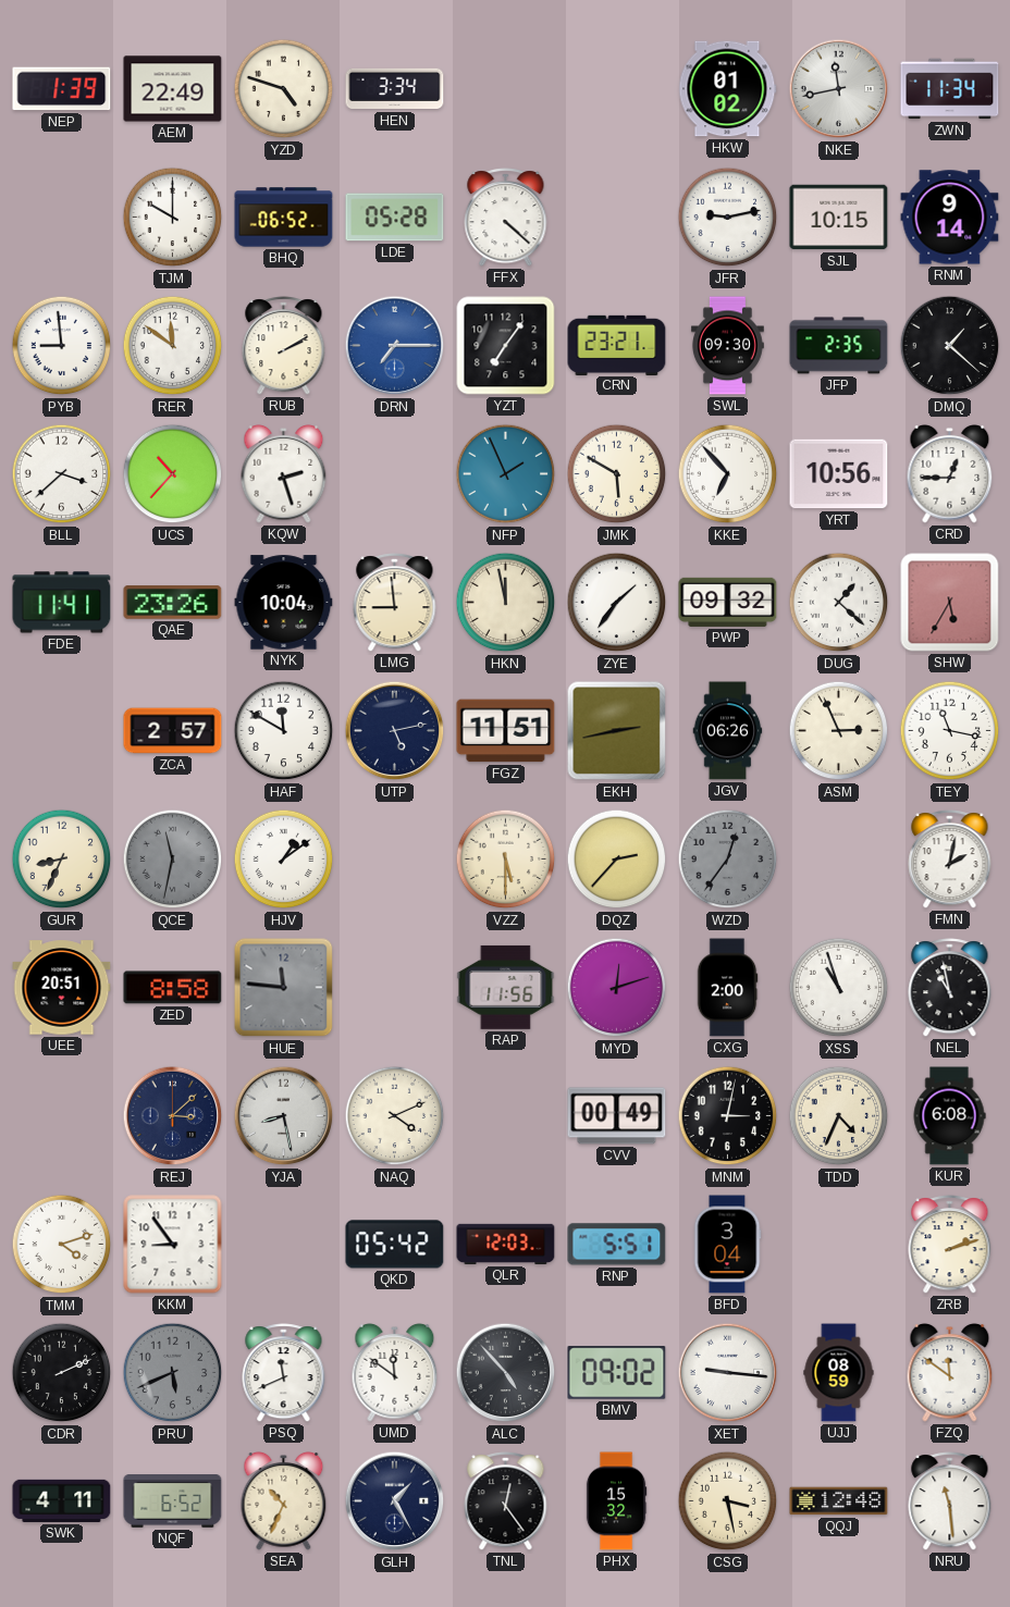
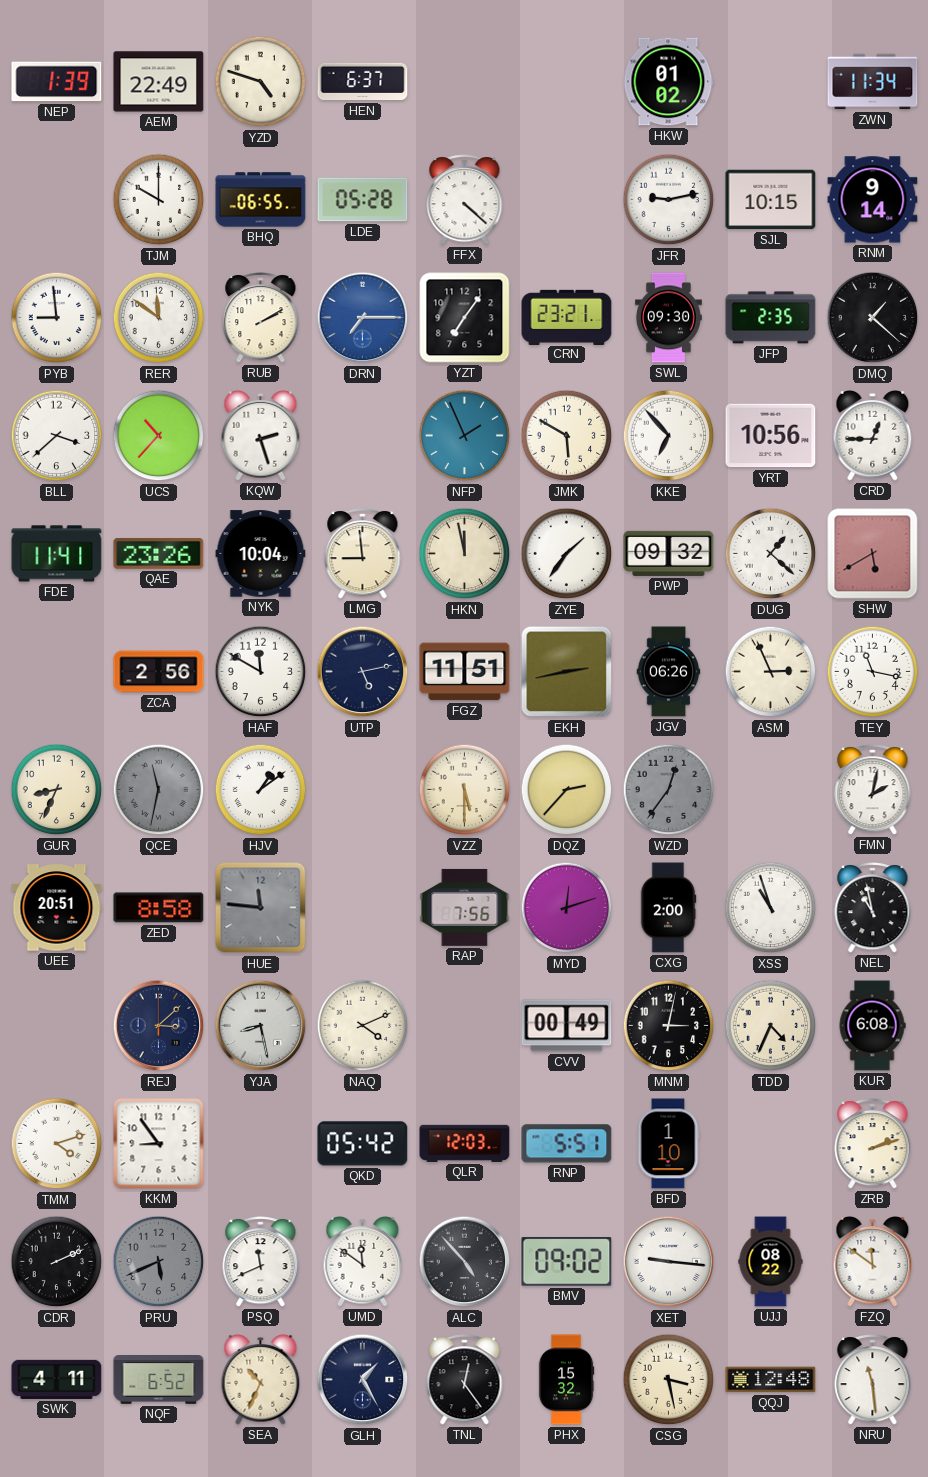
HEN: 3:34 -> 6:37 (363, 82)
NKE: 11:43 -> none (839, 89)
BHQ: 06:52 -> 06:55 (261, 200)
SHW: 5:35 -> 5:40 (873, 554)
ZCA: 2:57 -> 2:56 (159, 672)
RAP: 11:56 -> 7:56 (465, 907)
BFD: 3:04 -> 1:10 (668, 1144)
UJJ: 08:59 -> 08:22 (771, 1262)
